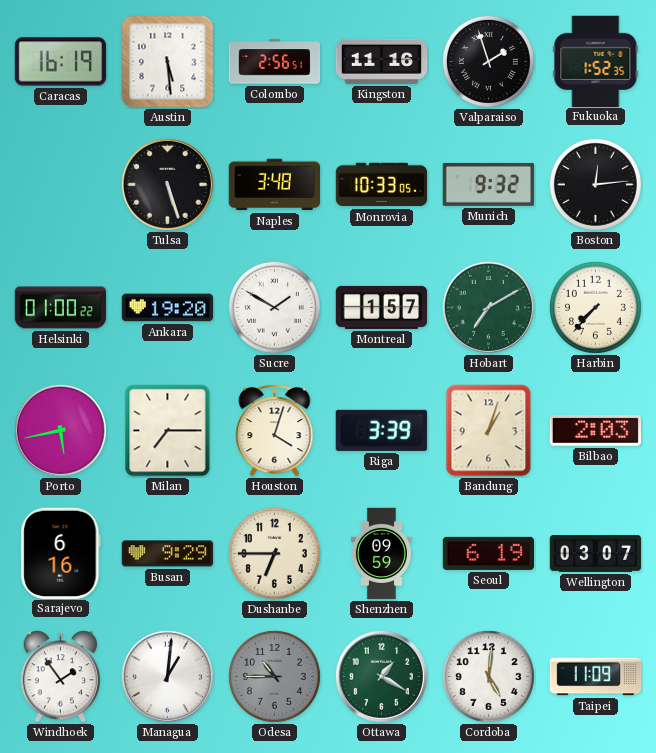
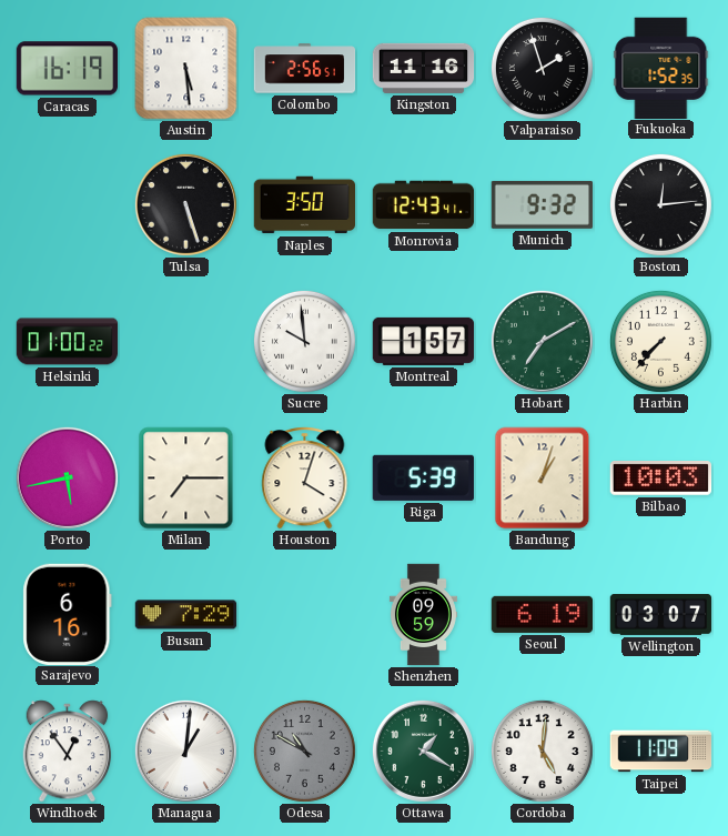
Naples: 3:48 -> 3:50 (304, 205)
Monrovia: 10:33 -> 12:43 (424, 205)
Ankara: 19:20 -> none (168, 308)
Sucre: 1:50 -> 9:59 (304, 341)
Riga: 3:39 -> 5:39 (423, 477)
Bilbao: 2:03 -> 10:03 (660, 479)
Busan: 9:29 -> 7:29 (186, 615)
Dushanbe: 6:45 -> none (274, 553)
Windhoek: 1:54 -> 12:54 (68, 752)
Odesa: 10:45 -> 10:50 (304, 751)
